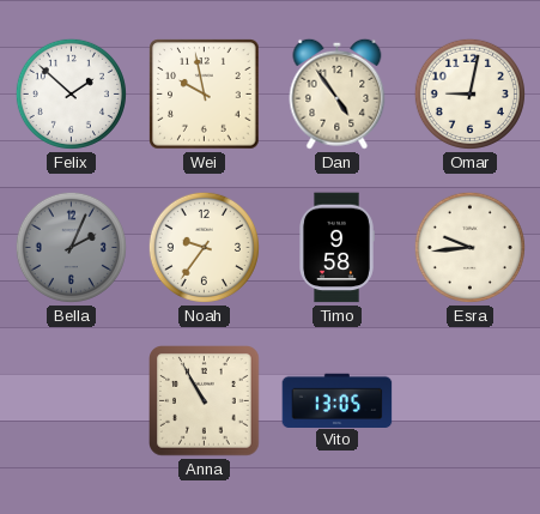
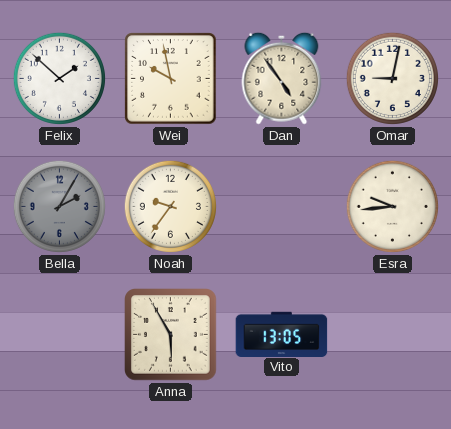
Bella: 2:04 -> 2:05 (59, 206)
Timo: 9:58 -> none (338, 248)
Anna: 10:55 -> 5:55 (171, 335)
